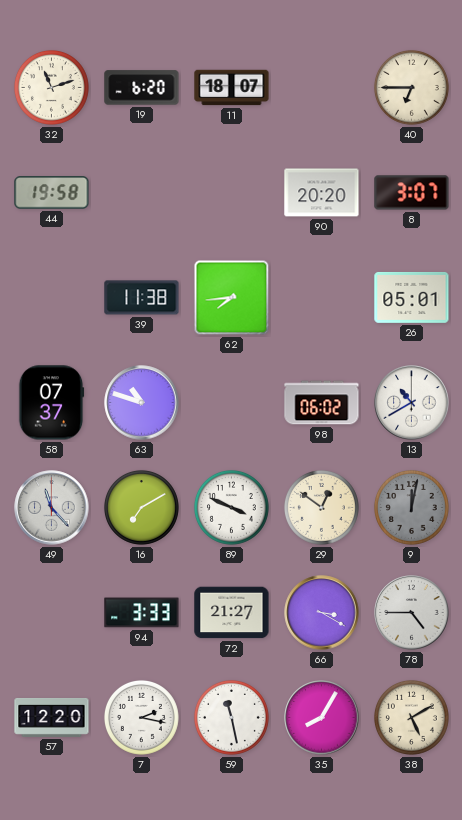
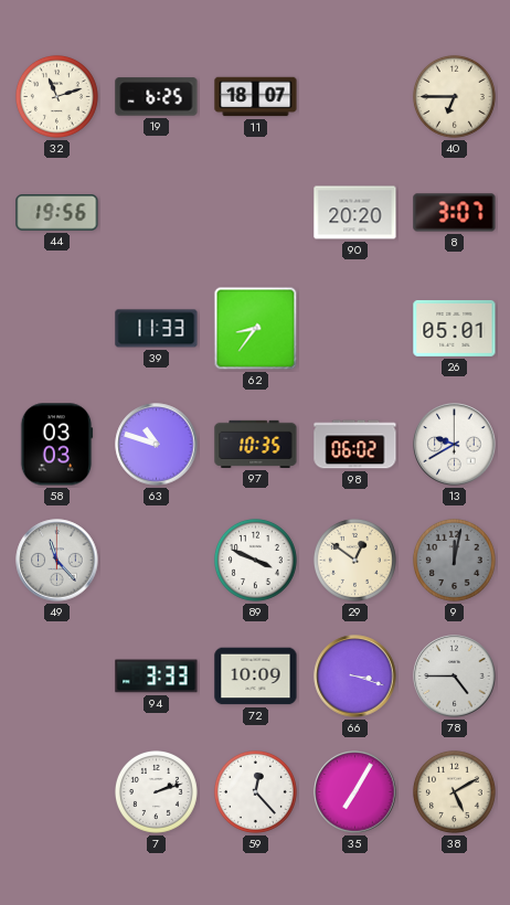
19: 6:20 -> 6:25 (157, 97)
44: 19:58 -> 19:56 (57, 213)
39: 11:38 -> 11:33 (157, 329)
62: 7:44 -> 8:36 (256, 329)
58: 07:37 -> 03:03 (56, 445)
97: none -> 10:35 (256, 444)
13: 10:40 -> 9:40 (455, 445)
16: 7:10 -> none (141, 507)
72: 21:27 -> 10:09 (256, 677)
66: 3:20 -> 3:18 (355, 677)
57: 12:20 -> none (52, 717)
7: 2:17 -> 2:12 (156, 791)
59: 11:28 -> 12:23 (255, 791)
35: 8:05 -> 7:05 (355, 792)
